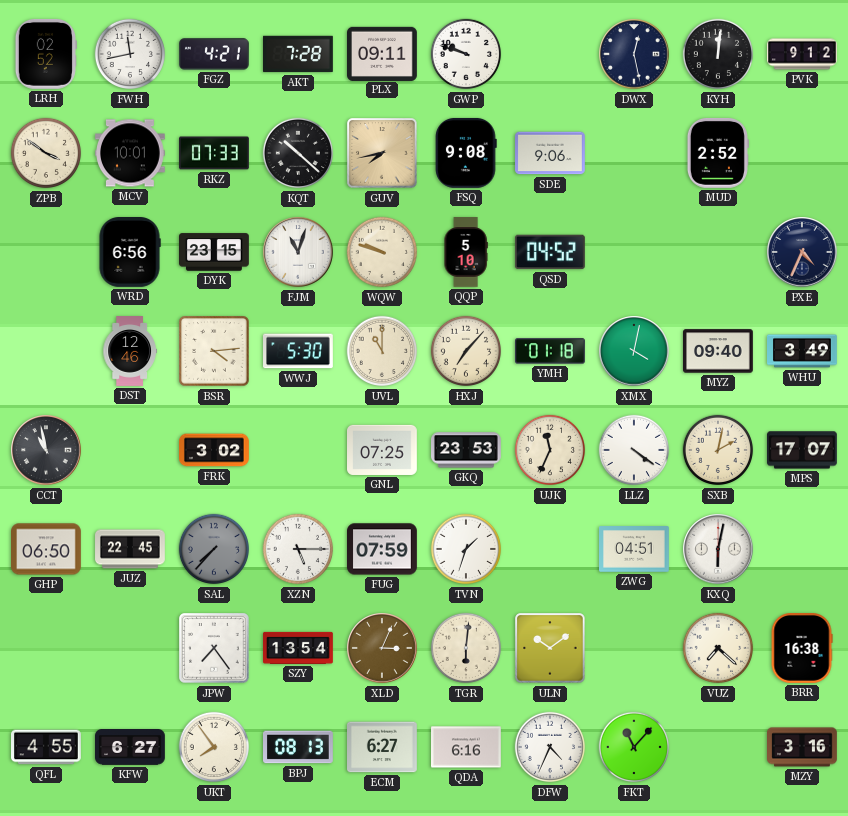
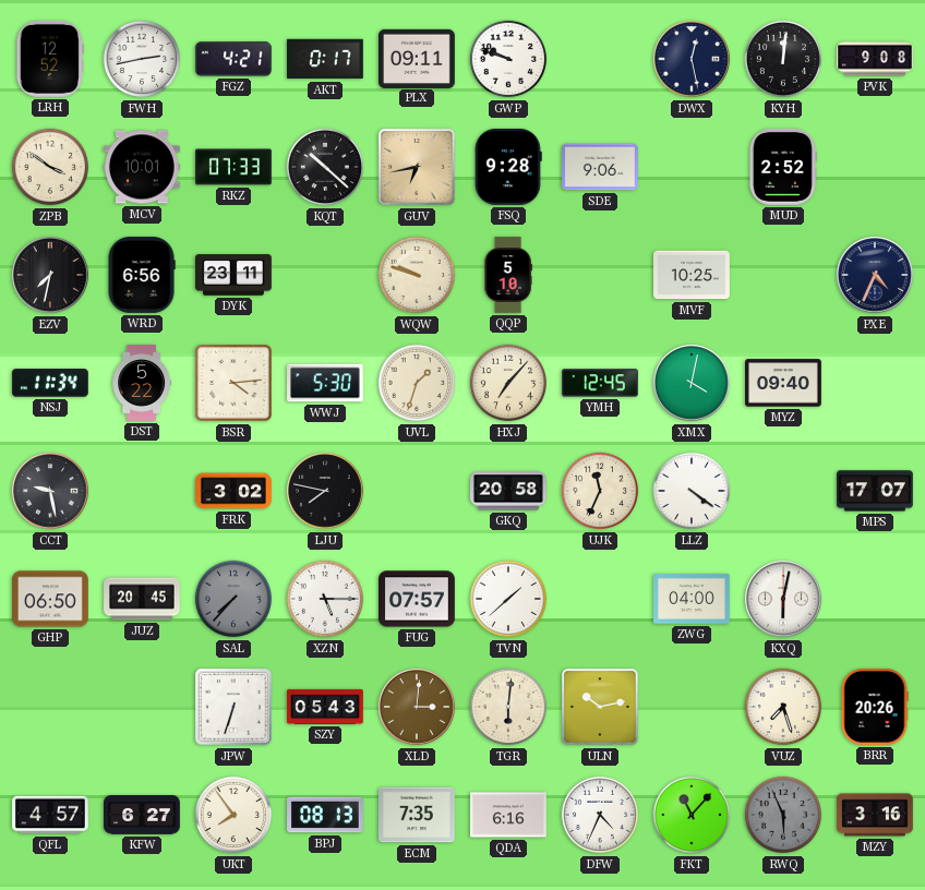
LRH: 02:52 -> 12:52 (50, 59)
FWH: 11:43 -> 2:43 (142, 59)
AKT: 7:28 -> 0:17 (326, 59)
PVK: 9:12 -> 9:08 (875, 59)
GUV: 7:43 -> 6:43 (417, 167)
FSQ: 9:08 -> 9:28 (508, 167)
EZV: none -> 7:32 (50, 275)
DYK: 23:15 -> 23:11 (235, 275)
FJM: 11:03 -> none (298, 252)
QSD: 04:52 -> none (550, 252)
MVF: none -> 10:25 (693, 275)
NSJ: none -> 11:34 (50, 383)
DST: 12:46 -> 5:22 (142, 383)
UVL: 11:00 -> 1:33 (417, 383)
YMH: 01:18 -> 12:45 (601, 383)
WHU: 3:49 -> none (803, 351)
CCT: 10:58 -> 9:28 (50, 491)
LJU: none -> 7:47 (325, 491)
GNL: 07:25 -> none (383, 450)
GKQ: 23:53 -> 20:58 (509, 491)
SXB: 2:02 -> none (718, 450)
JUZ: 22:45 -> 20:45 (142, 599)
FUG: 07:59 -> 07:57 (418, 599)
TVN: 1:33 -> 1:38 (508, 599)
ZWG: 04:51 -> 04:00 (693, 599)
JPW: 7:24 -> 6:33 (233, 707)
SZY: 13:54 -> 05:43 (325, 707)
XLD: 3:04 -> 3:01 (417, 707)
ULN: 10:09 -> 10:13 (600, 707)
VUZ: 7:22 -> 7:27 (783, 707)
BRR: 16:38 -> 20:26 (875, 708)
QFL: 4:55 -> 4:57 (51, 815)
ECM: 6:27 -> 7:35 (418, 815)
RWQ: none -> 5:56 (783, 815)
